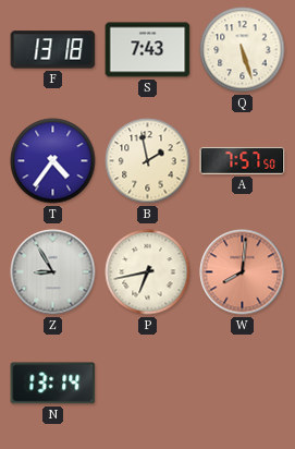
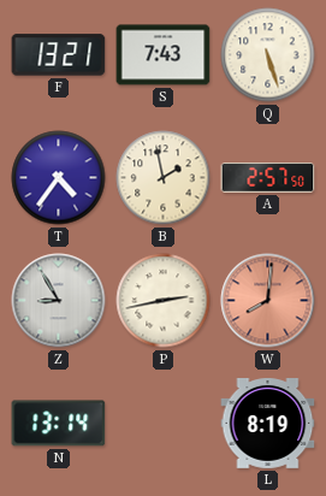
F: 13:18 -> 13:21 (59, 55)
A: 7:57 -> 2:57 (268, 178)
P: 6:43 -> 2:43 (164, 301)
L: none -> 8:19 (268, 424)
